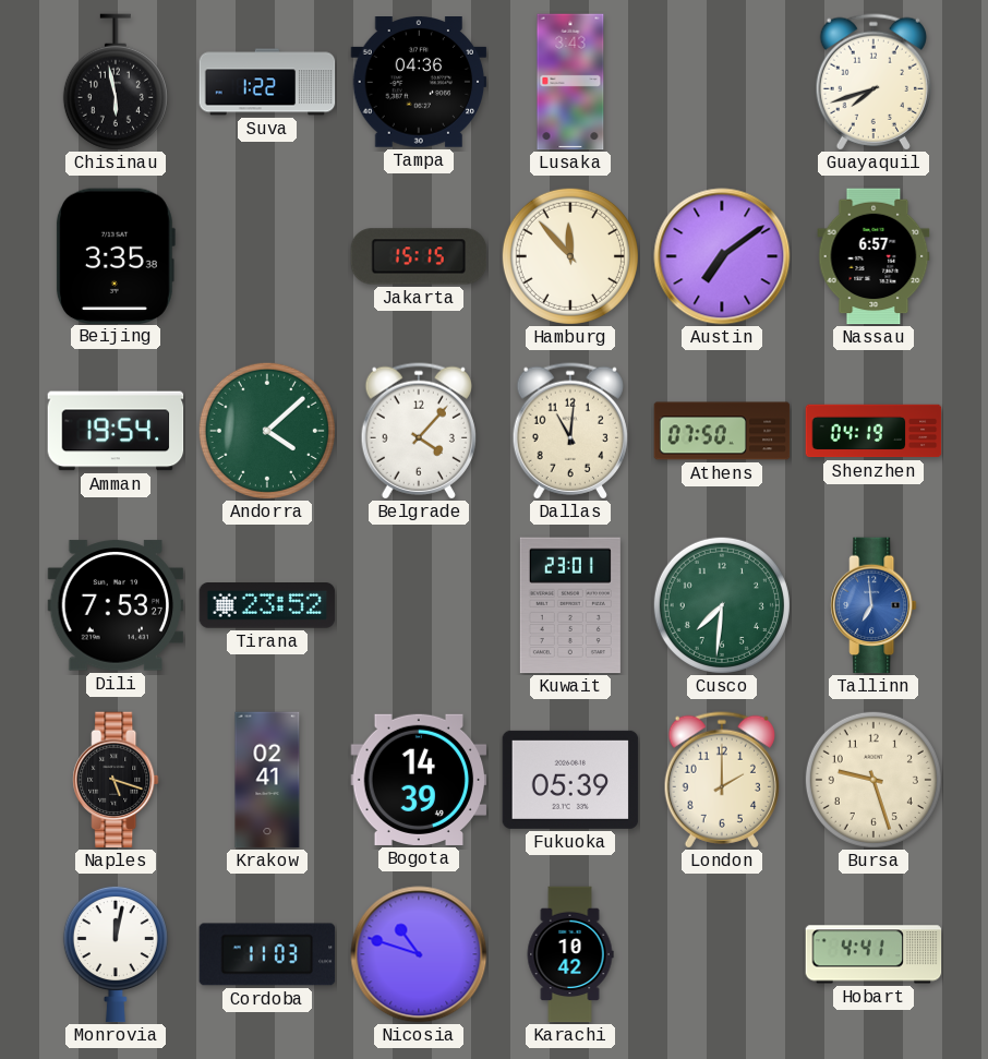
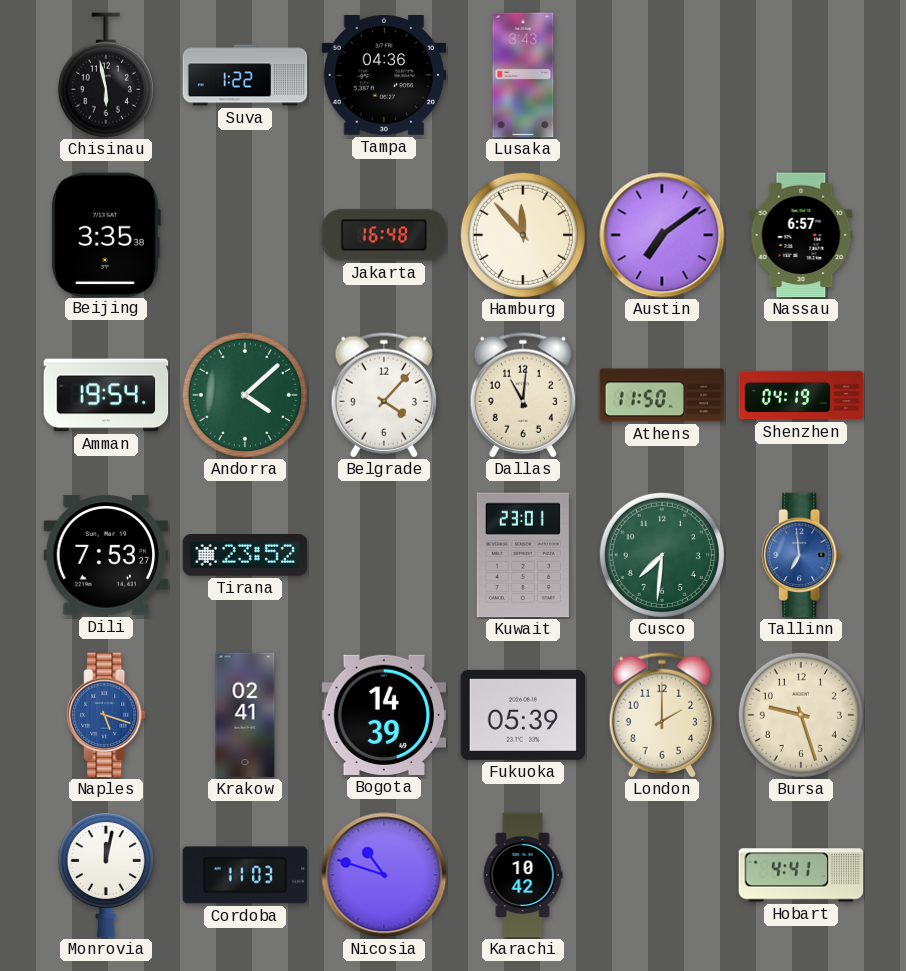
Guayaquil: 7:42 -> none (872, 82)
Jakarta: 15:15 -> 16:48 (384, 235)
Athens: 07:50 -> 11:50 (662, 395)
Naples dial: black -> blue (106, 715)
